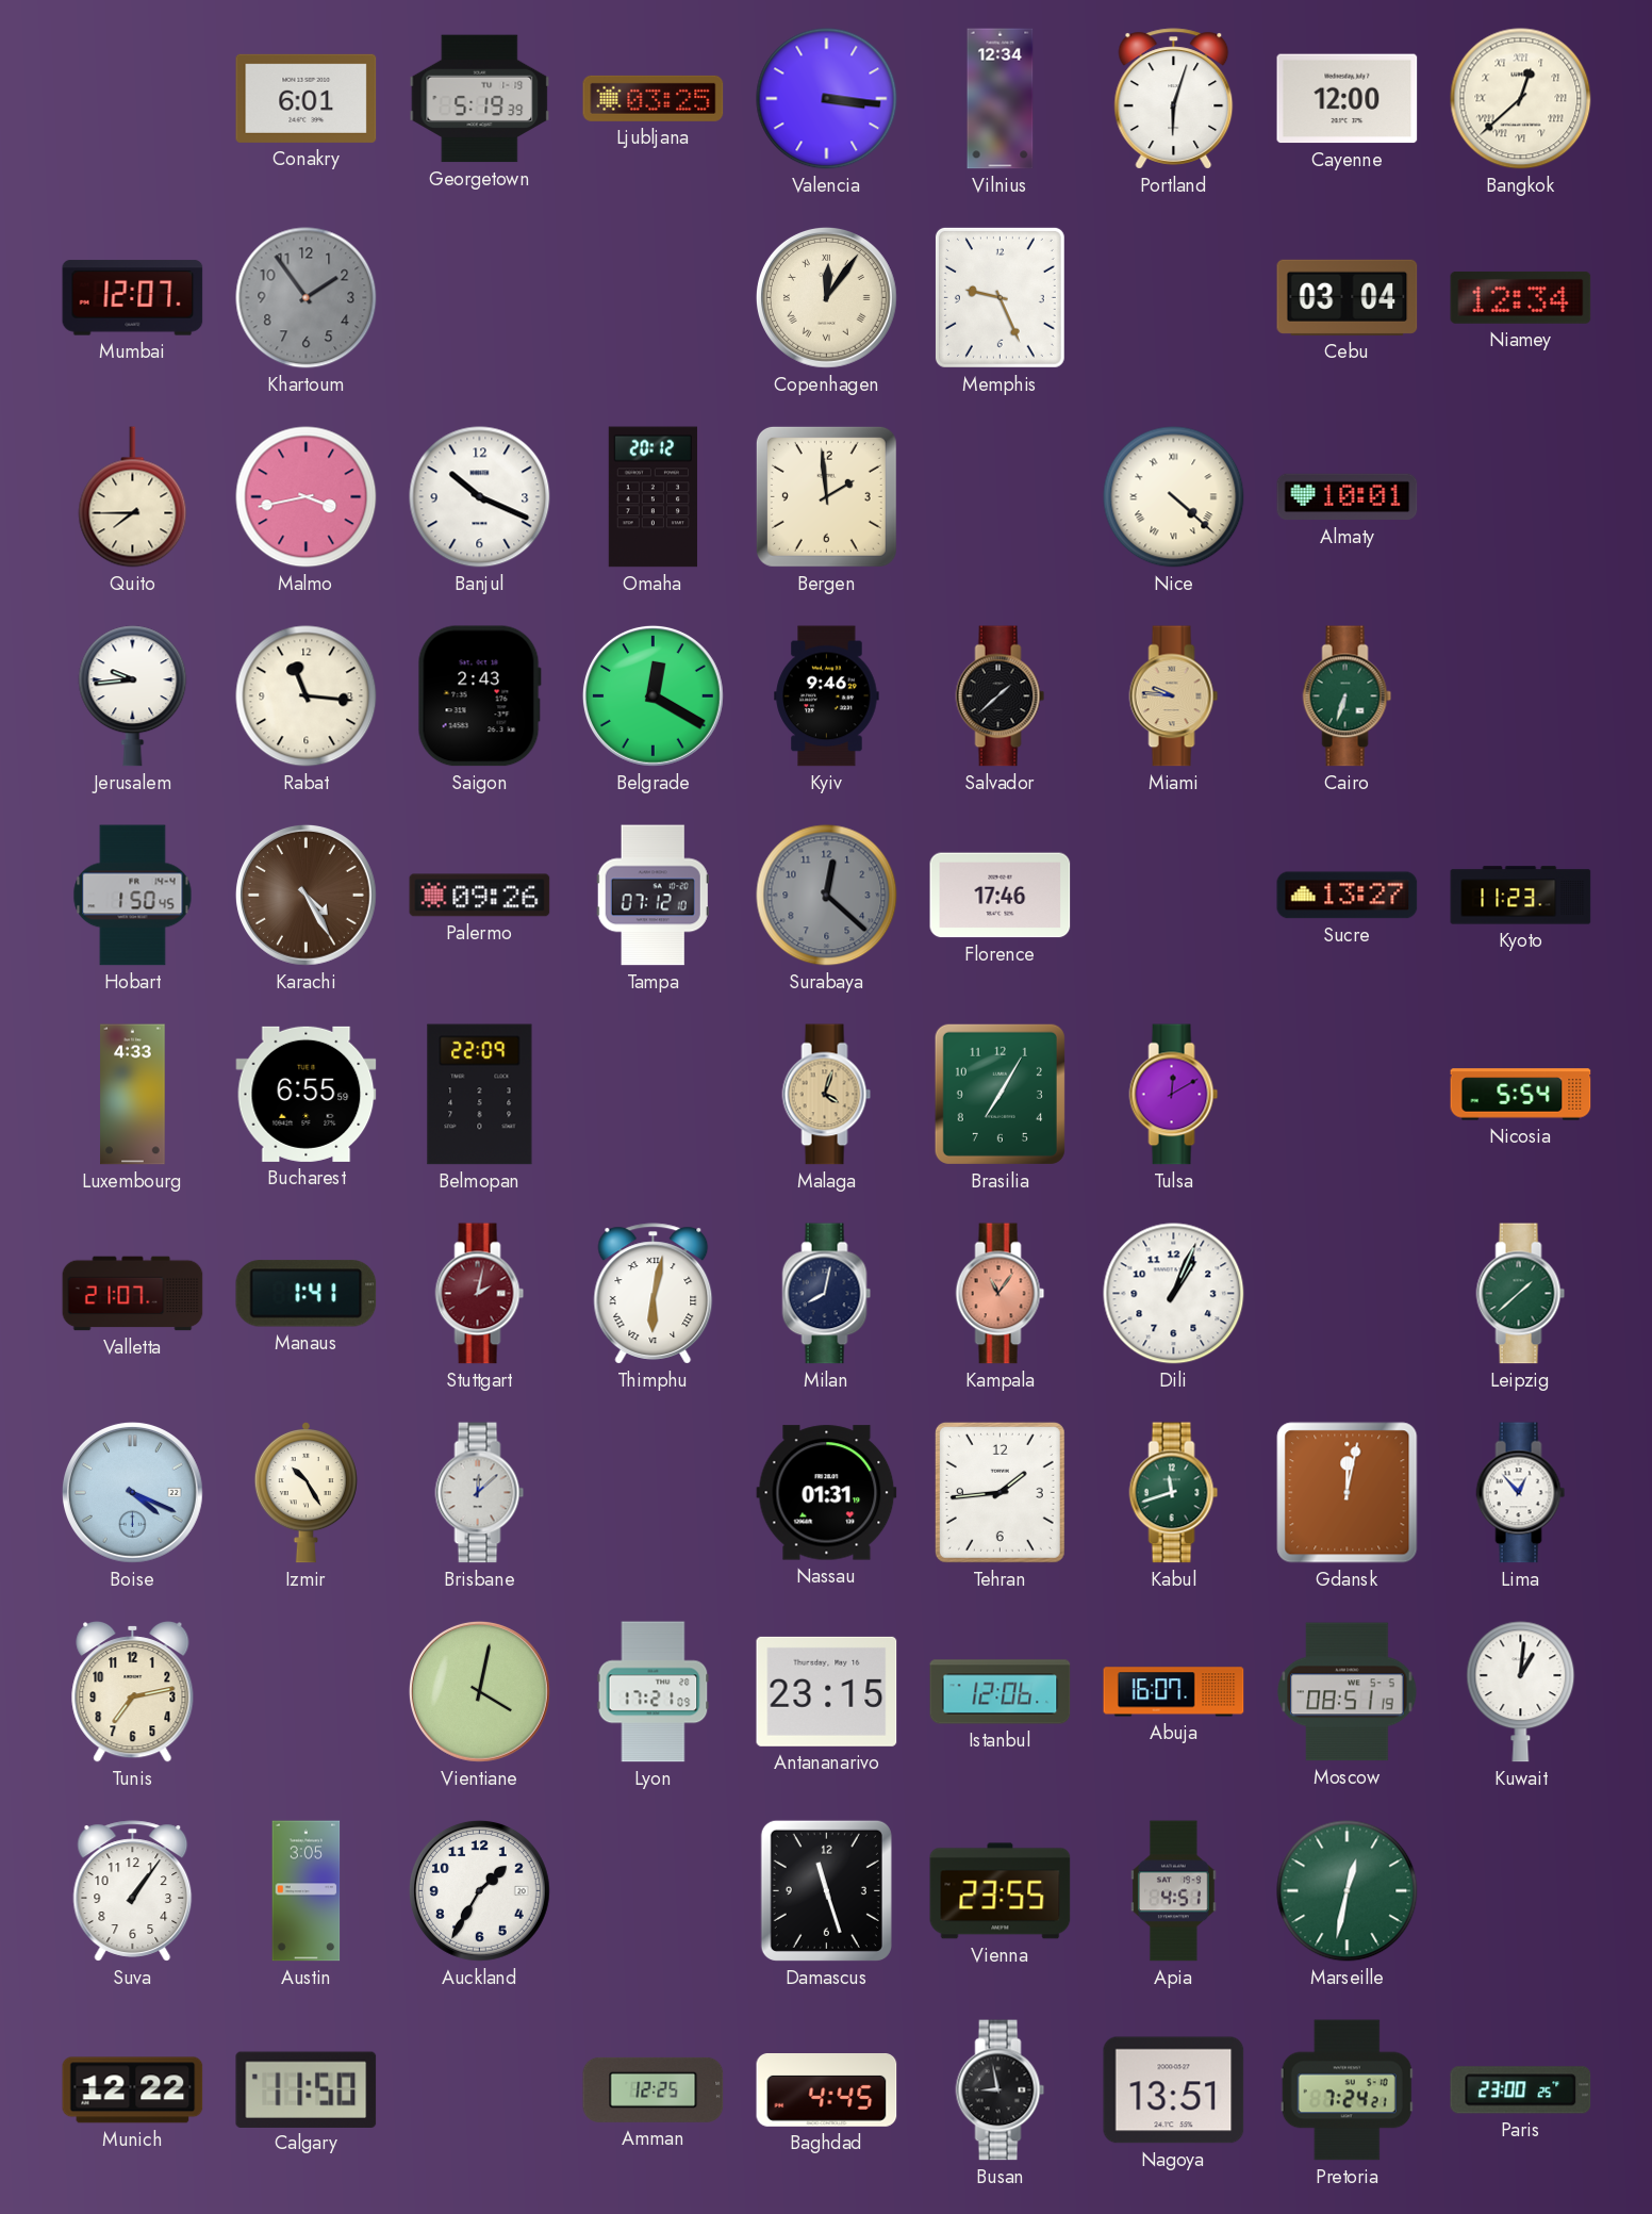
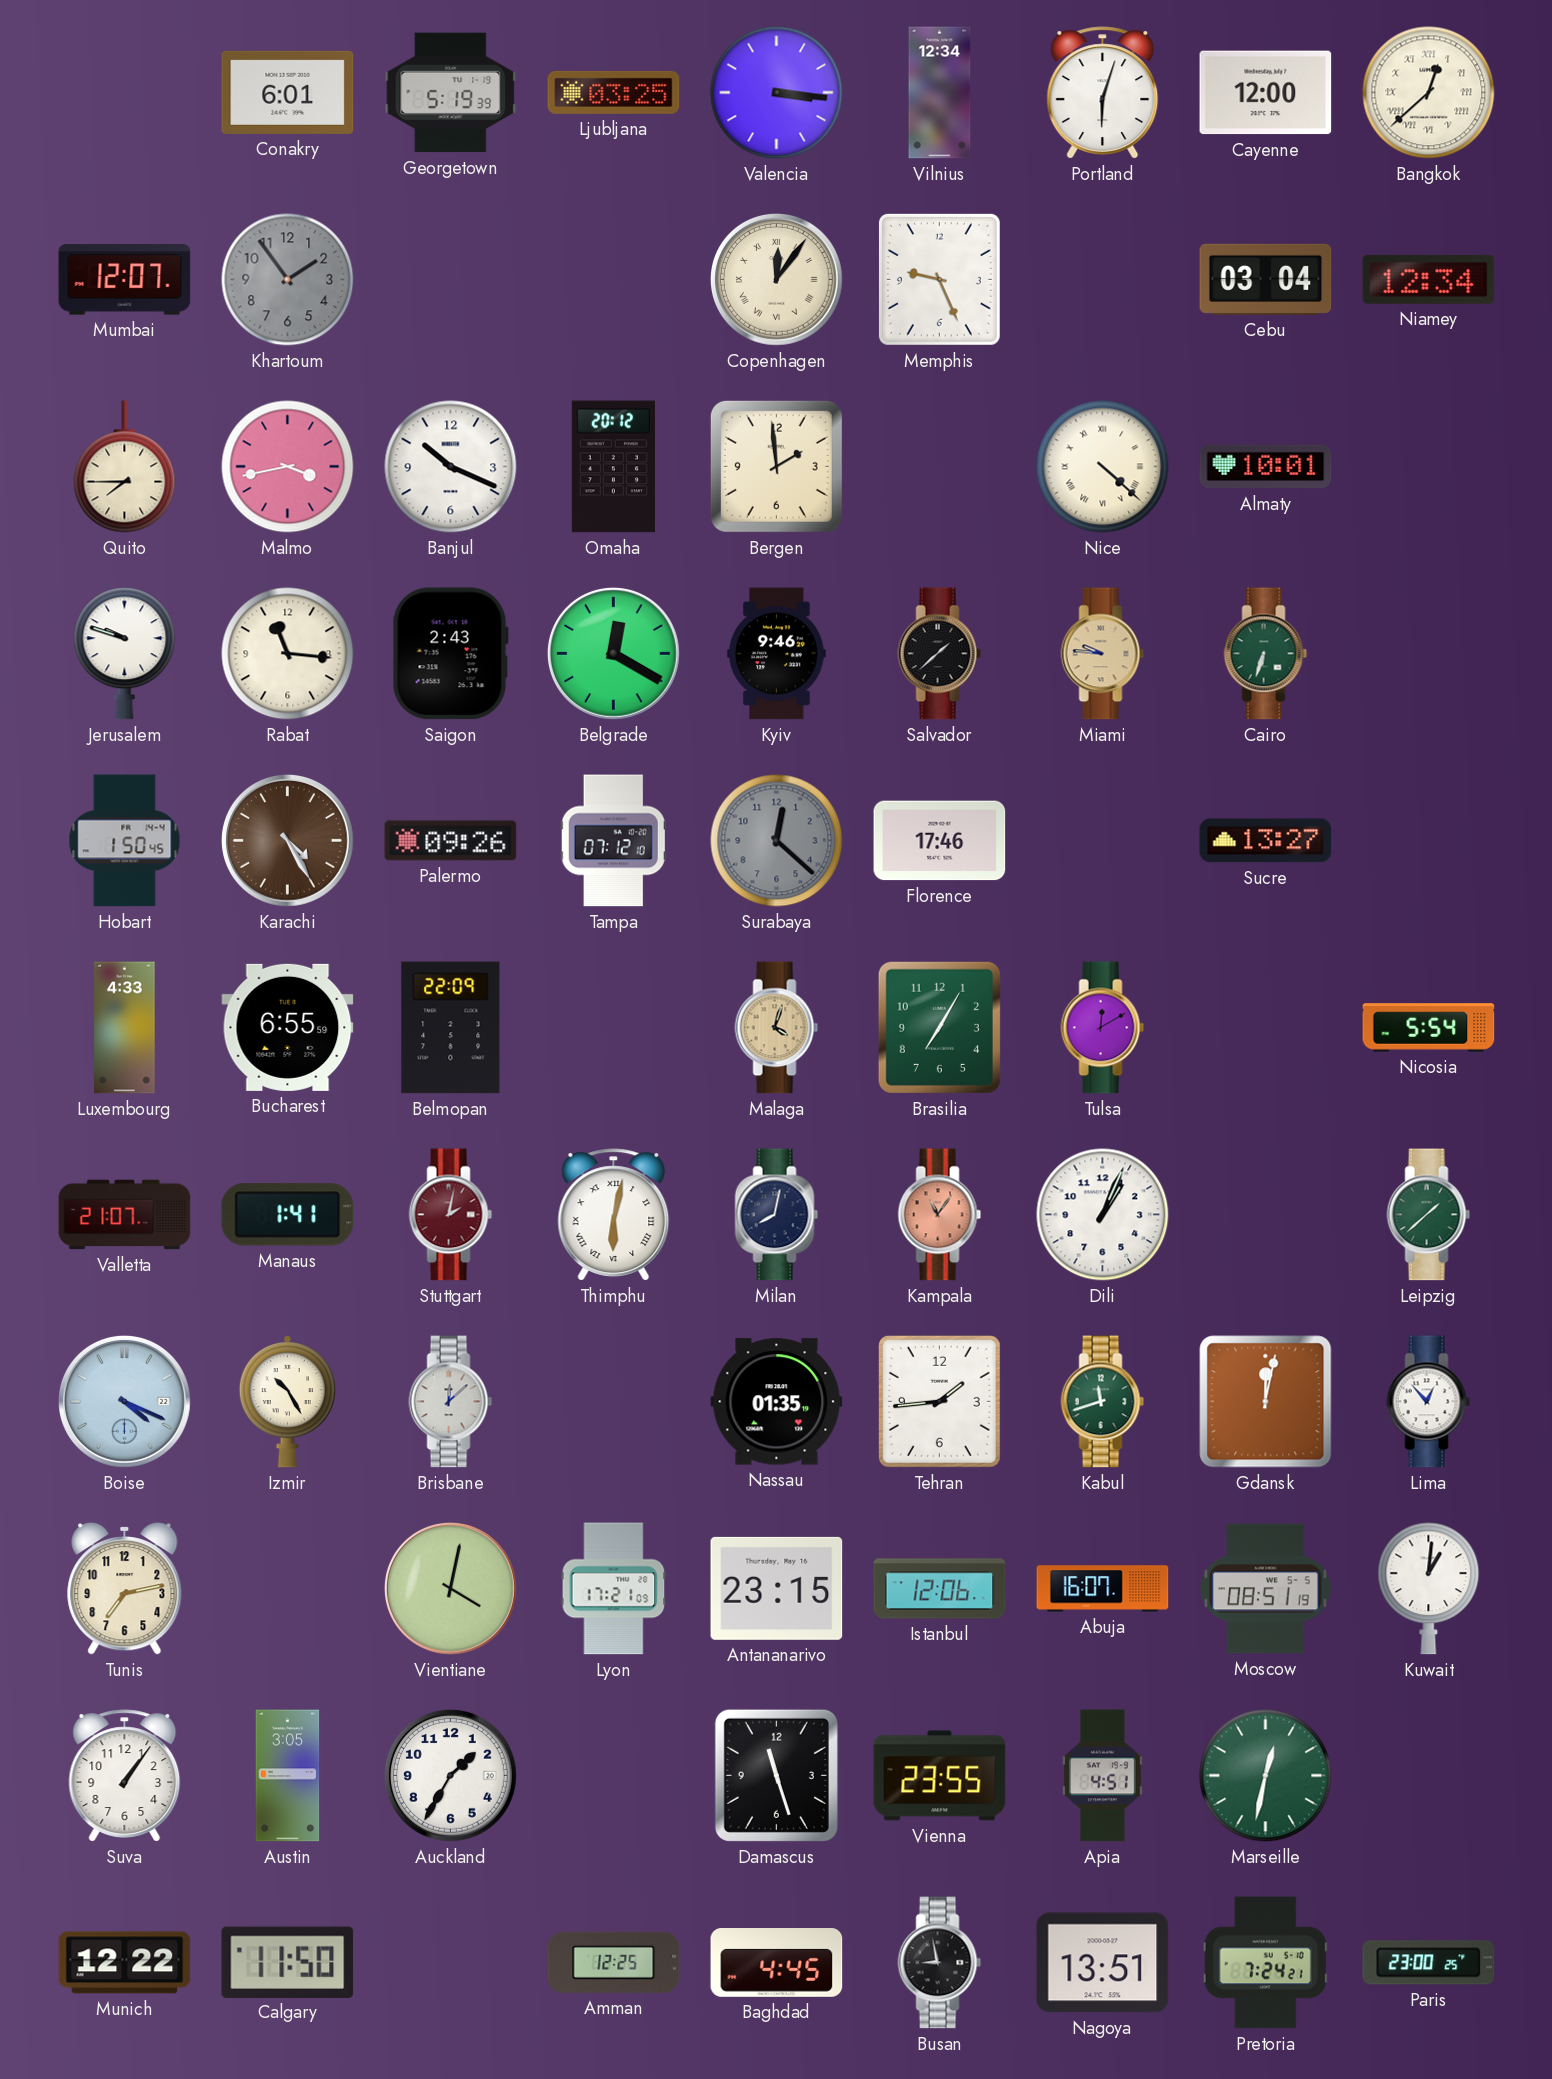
Jerusalem: 9:44 -> 9:48 (125, 654)
Kyoto: 11:23 -> none (1521, 896)
Nassau: 01:31 -> 01:35 (777, 1402)
